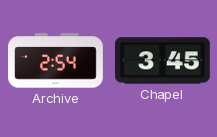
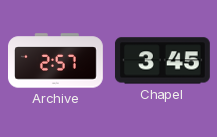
Archive: 2:54 -> 2:57 (56, 61)
